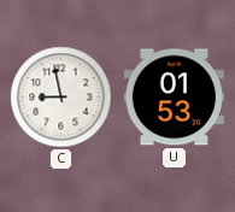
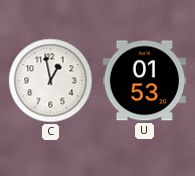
C: 8:58 -> 12:58 (51, 81)
